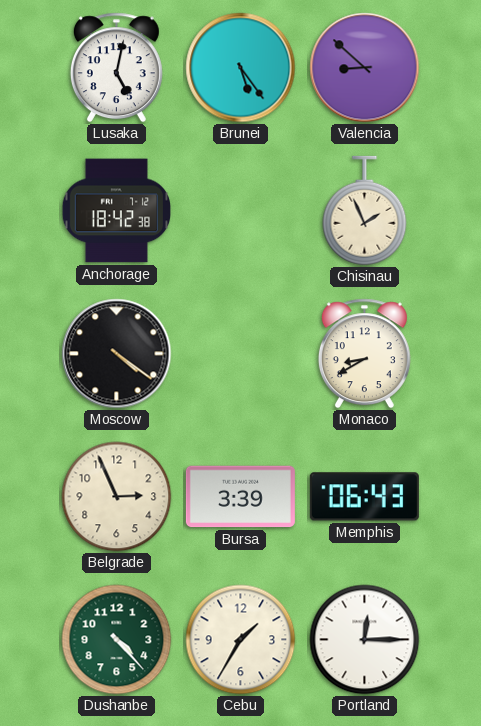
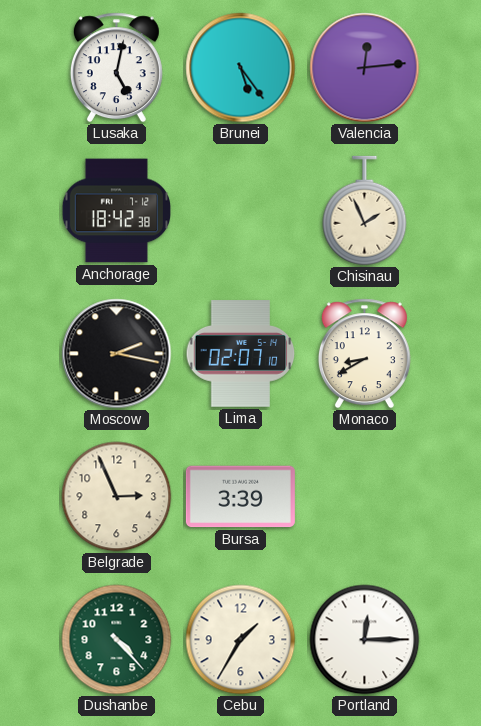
Valencia: 8:52 -> 12:14 (365, 68)
Moscow: 4:21 -> 2:17 (117, 354)
Lima: none -> 02:07 (241, 354)
Memphis: 06:43 -> none (364, 497)
